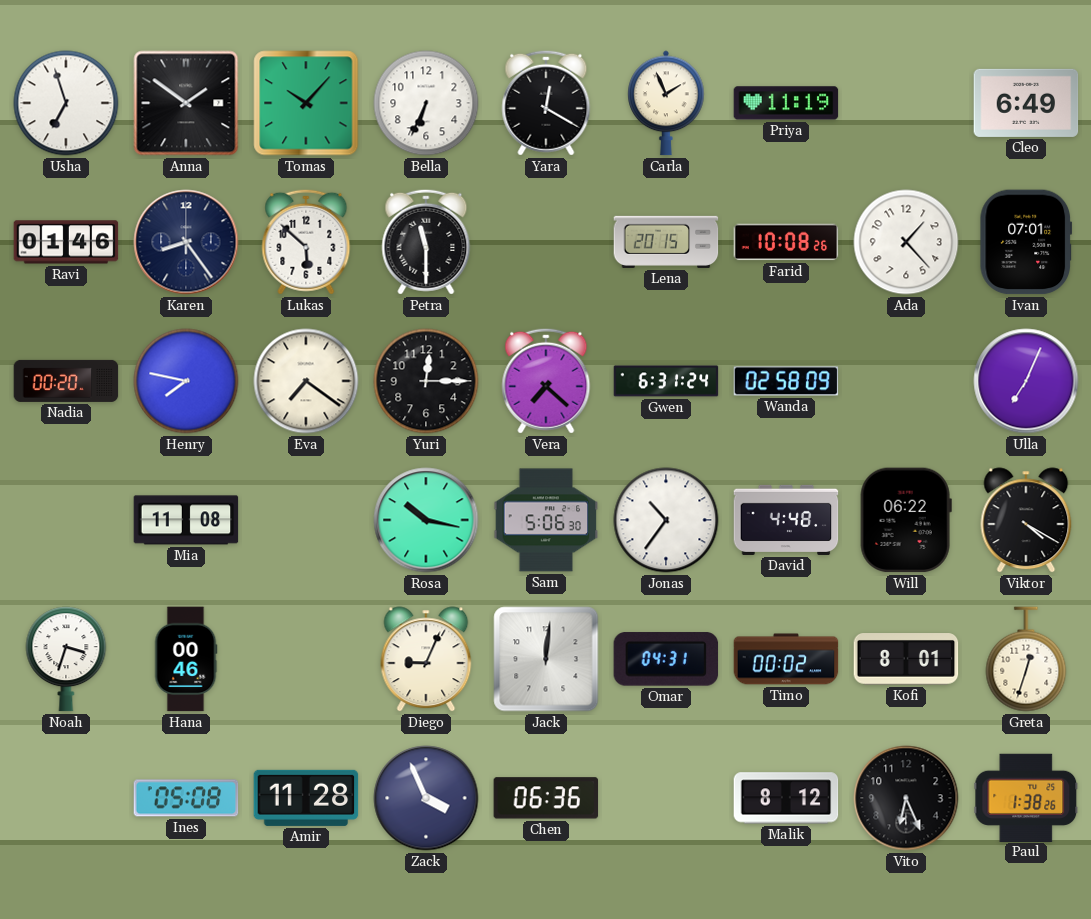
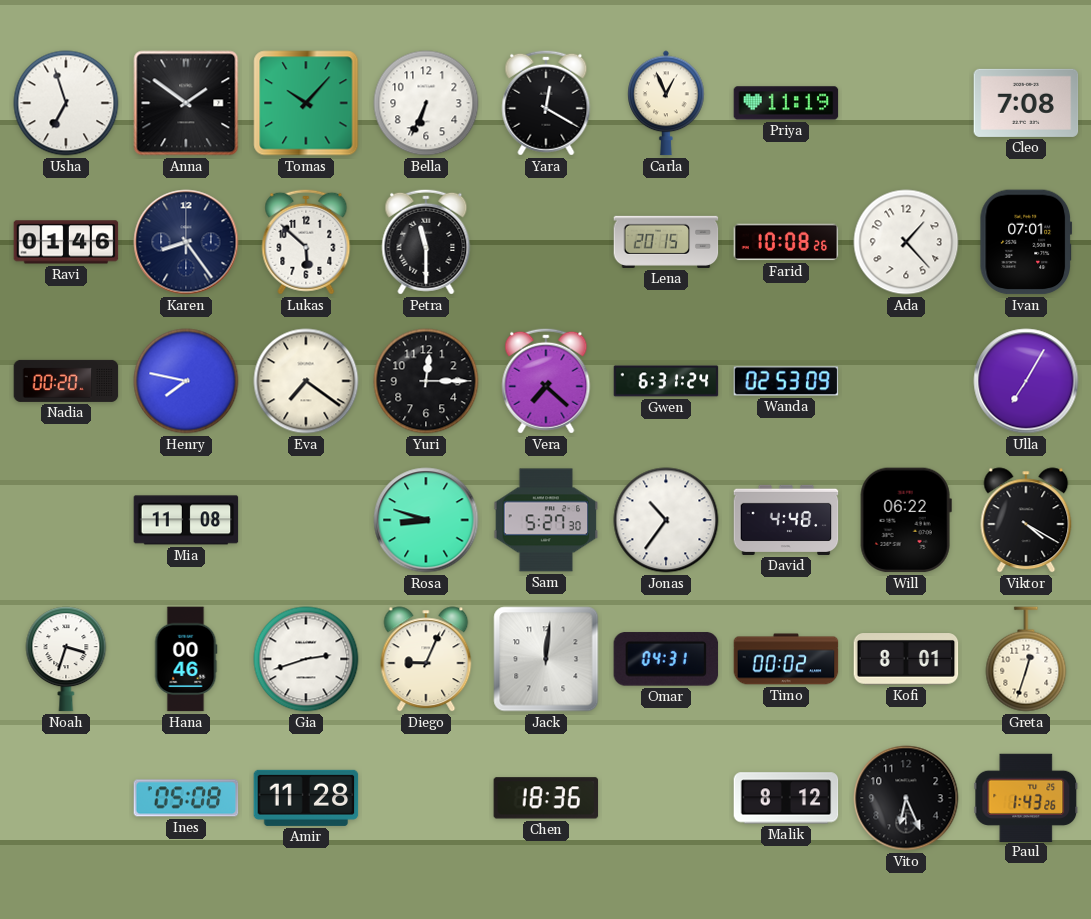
Carla: 1:56 -> 12:56 (666, 103)
Cleo: 6:49 -> 7:08 (1026, 103)
Wanda: 02:58 -> 02:53 (786, 381)
Ulla: 7:04 -> 7:05 (1026, 381)
Rosa: 10:17 -> 8:48 (426, 520)
Sam: 5:06 -> 5:27 (546, 520)
Gia: none -> 2:42 (306, 659)
Zack: 3:56 -> none (426, 798)
Chen: 06:36 -> 18:36 (546, 798)
Paul: 1:38 -> 1:43 (1026, 797)
